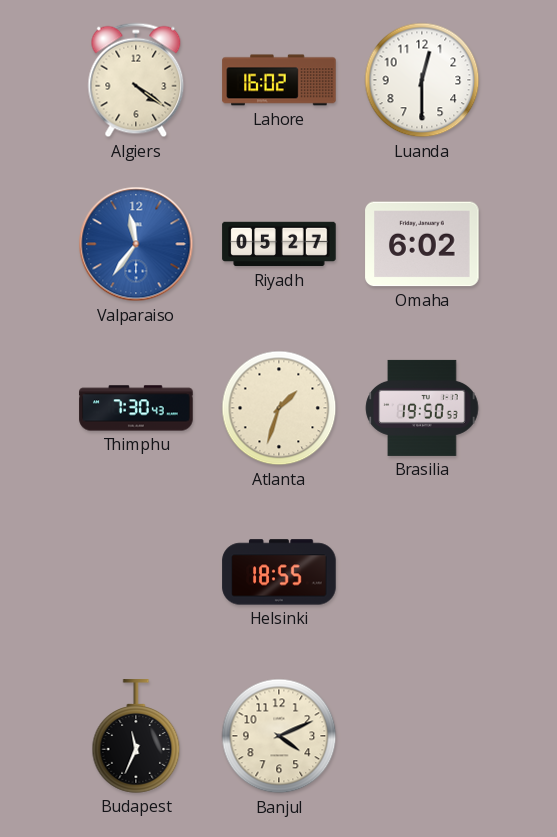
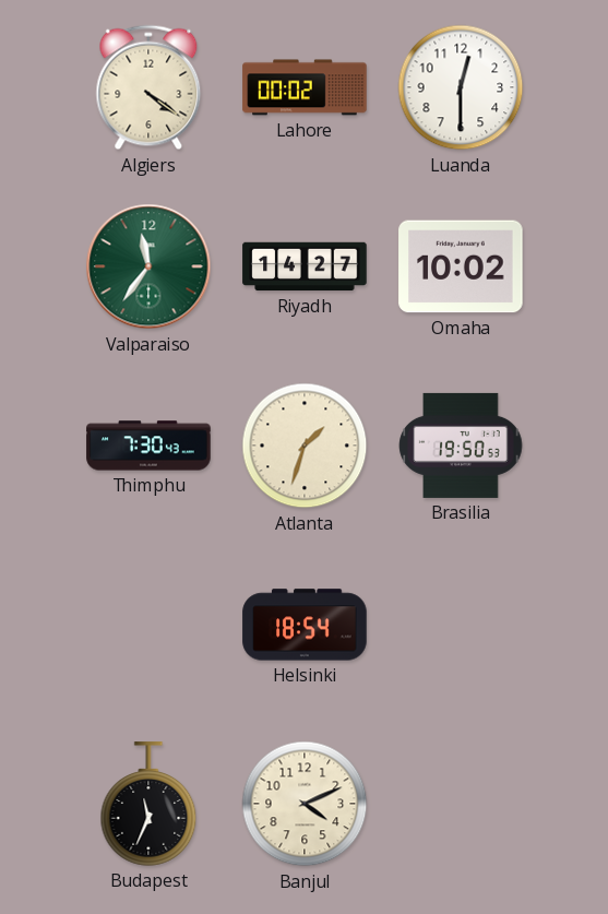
Lahore: 16:02 -> 00:02 (305, 87)
Valparaiso dial: blue -> green (148, 266)
Riyadh: 05:27 -> 14:27 (305, 266)
Omaha: 6:02 -> 10:02 (461, 266)
Helsinki: 18:55 -> 18:54 (305, 625)
